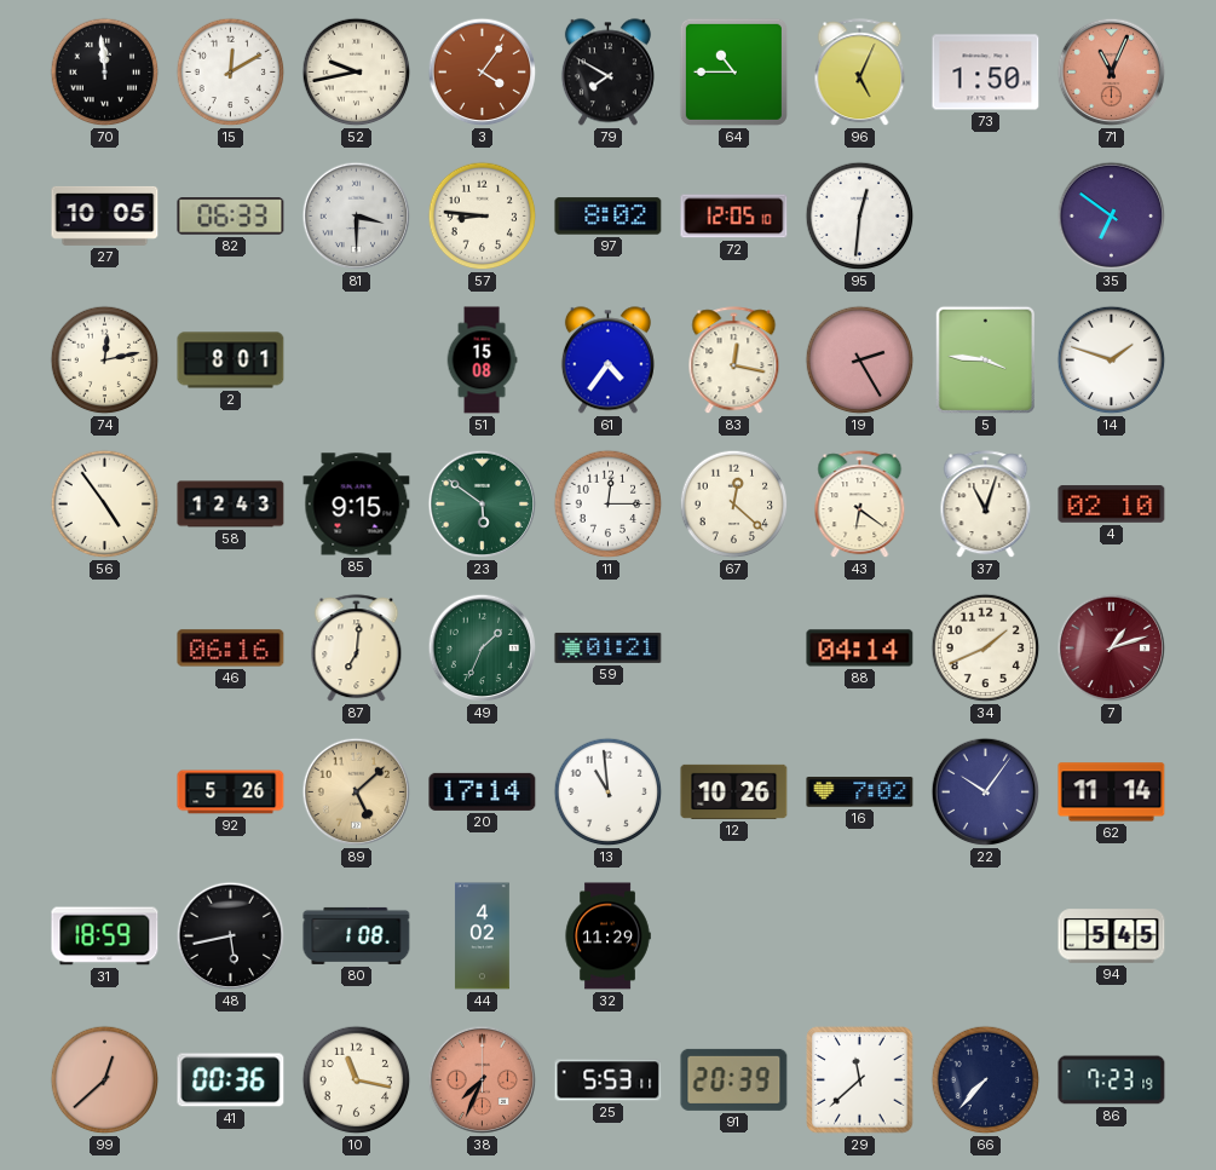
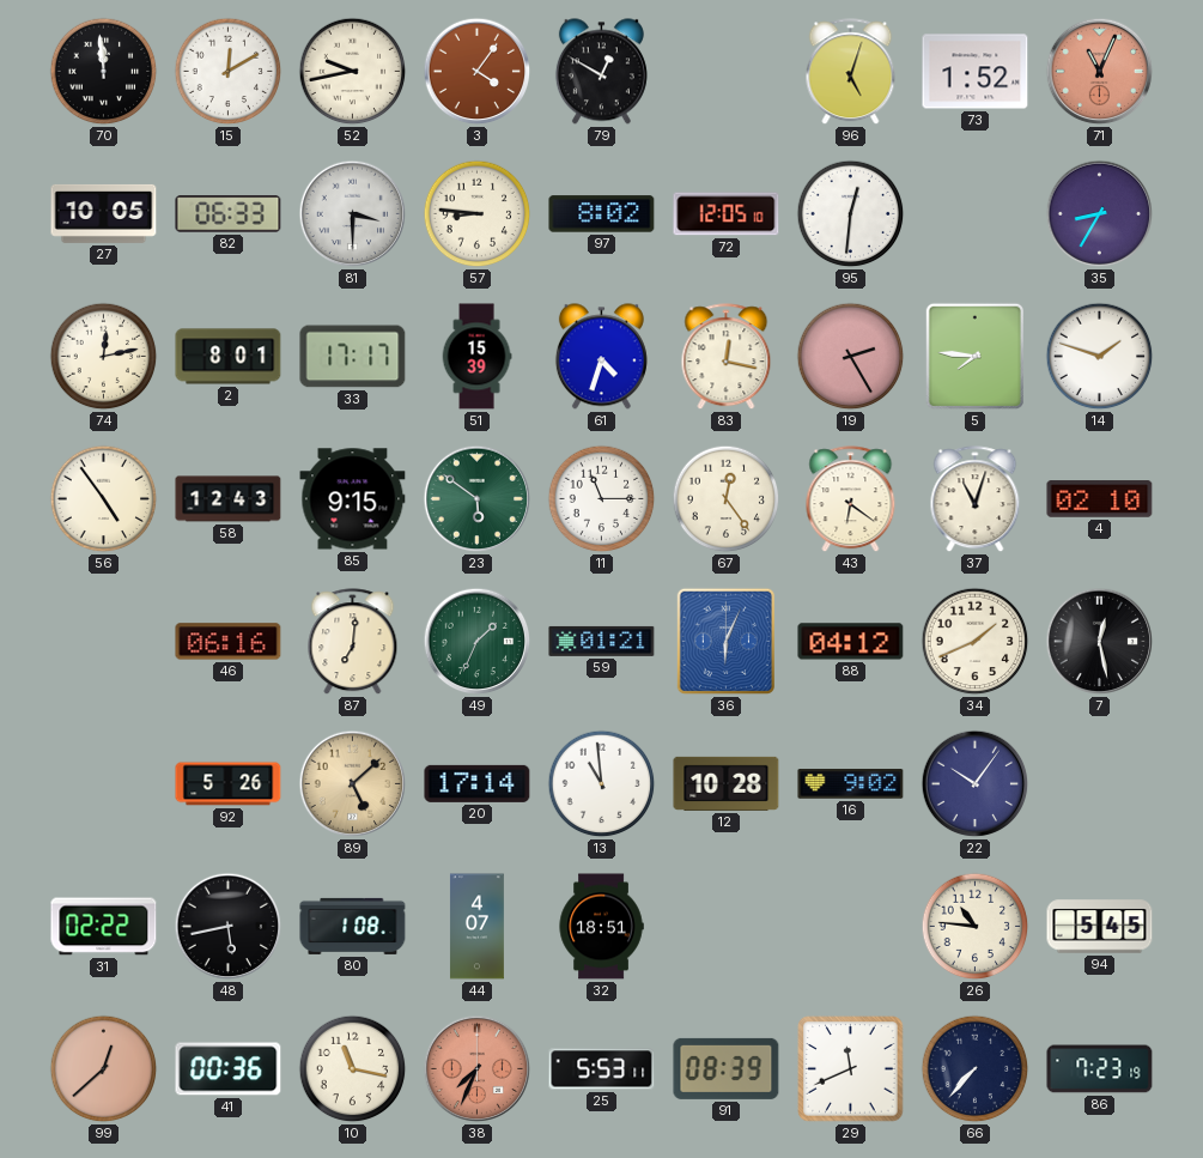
79: 7:50 -> 12:50 (601, 72)
64: 10:45 -> none (733, 71)
96: 5:04 -> 5:03 (851, 72)
73: 1:50 -> 1:52 (976, 72)
35: 6:51 -> 8:35 (1100, 214)
33: none -> 17:17 (353, 357)
51: 15:08 -> 15:39 (476, 357)
61: 4:36 -> 4:33 (601, 357)
5: 3:46 -> 7:46 (974, 357)
11: 12:15 -> 11:15 (602, 499)
67: 12:22 -> 12:24 (727, 499)
36: none -> 6:04 (725, 642)
88: 04:14 -> 04:12 (851, 642)
7: 1:12 -> 12:28 (1100, 642)
7 dial: burgundy -> black (1100, 642)
12: 10:26 -> 10:28 (727, 783)
16: 7:02 -> 9:02 (851, 784)
62: 11:14 -> none (1112, 793)
31: 18:59 -> 02:22 (104, 927)
44: 4:02 -> 4:07 (476, 927)
32: 11:29 -> 18:51 (601, 927)
26: none -> 10:46 (976, 927)
91: 20:39 -> 08:39 (727, 1068)
29: 11:38 -> 11:41 (851, 1069)
